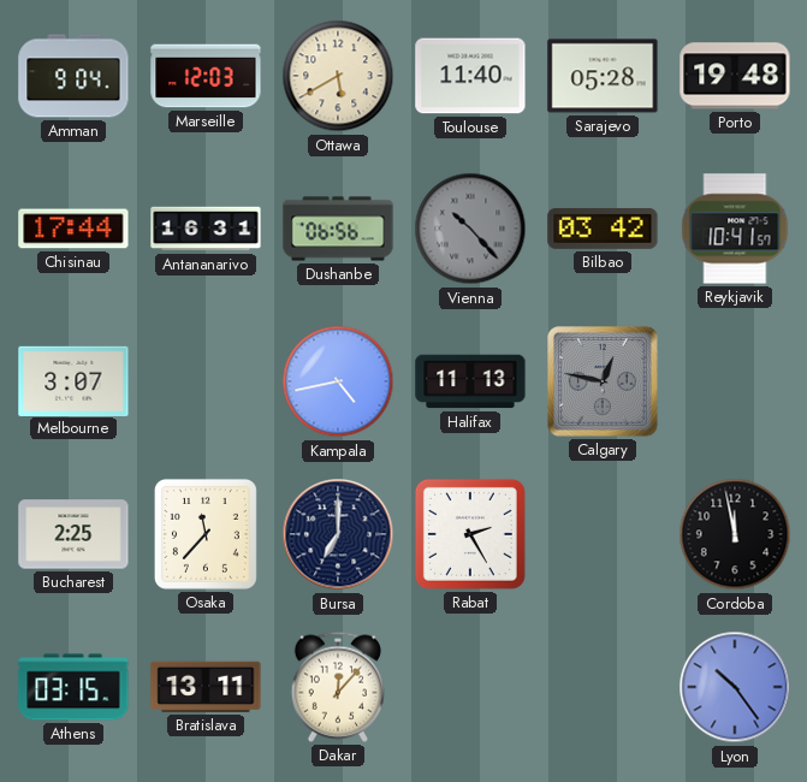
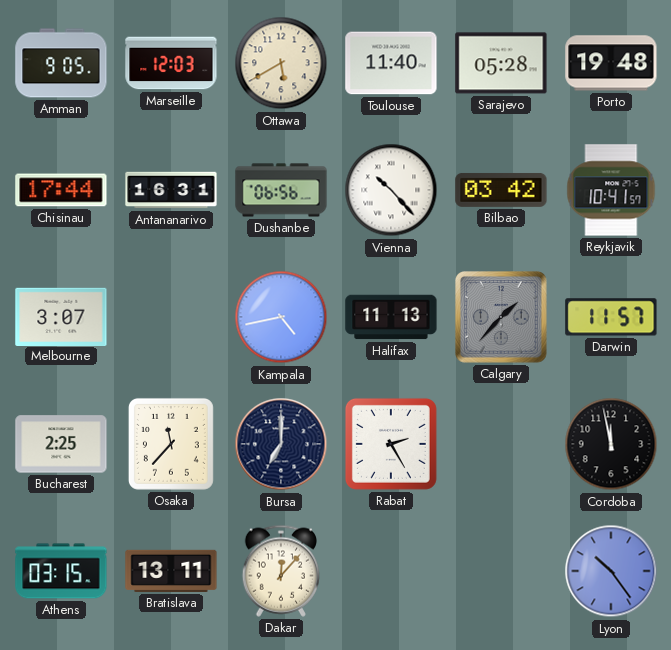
Amman: 9:04 -> 9:05 (61, 63)
Vienna dial: grey -> white (391, 190)
Calgary: 12:47 -> 1:37 (502, 318)
Darwin: none -> 11:57 (611, 317)
